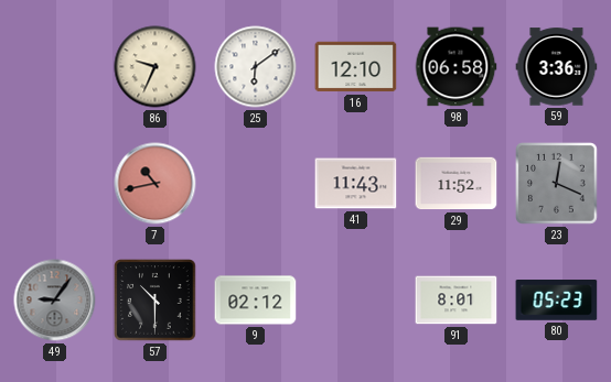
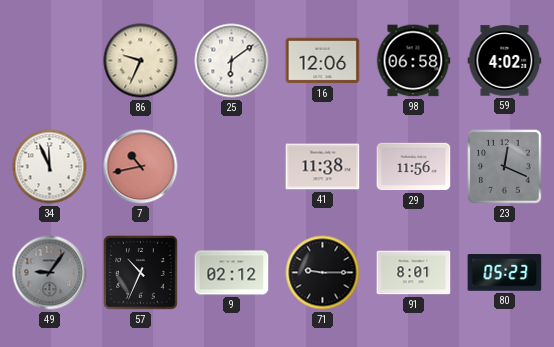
16: 12:10 -> 12:06 (323, 61)
59: 3:36 -> 4:02 (505, 61)
34: none -> 11:56 (50, 167)
41: 11:43 -> 11:38 (323, 167)
29: 11:52 -> 11:56 (414, 167)
57: 10:30 -> 10:34 (141, 273)
71: none -> 9:15 (323, 273)
